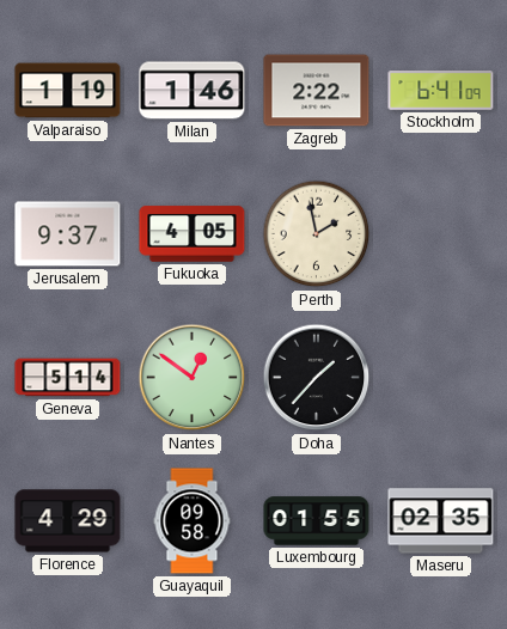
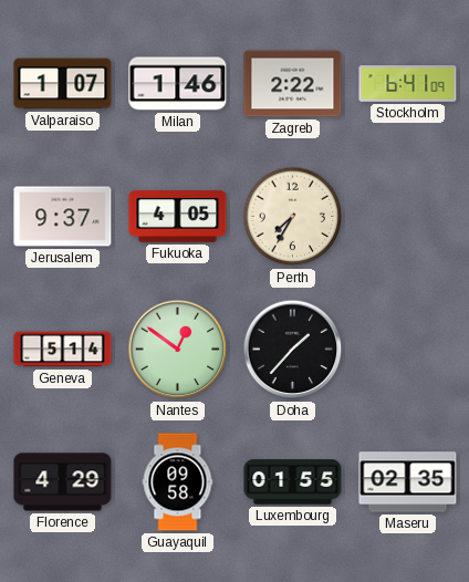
Valparaiso: 1:19 -> 1:07 (63, 84)
Perth: 1:58 -> 7:35 (293, 217)
